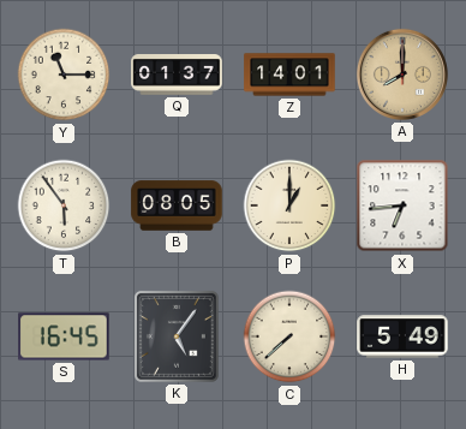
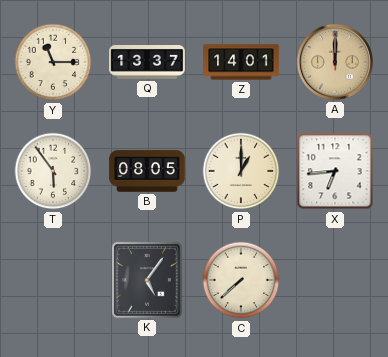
Q: 01:37 -> 13:37 (147, 63)
A: 8:00 -> 12:00 (335, 62)
S: 16:45 -> none (64, 336)
H: 5:49 -> none (402, 336)
